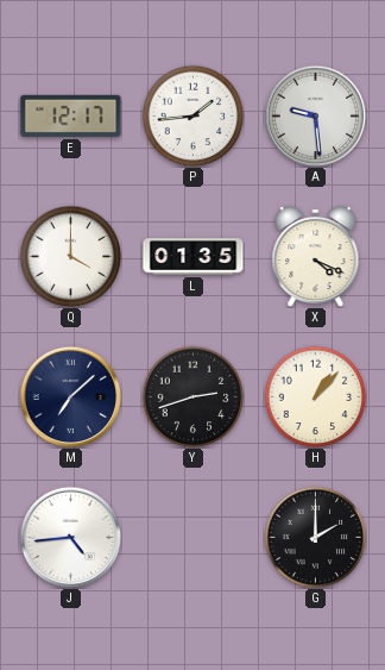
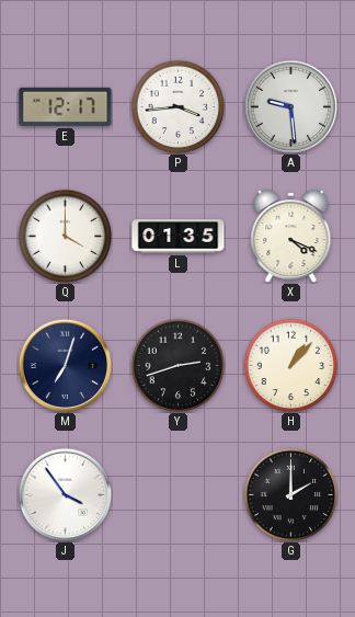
P: 1:44 -> 3:44 (177, 106)
M: 7:08 -> 7:03 (65, 365)
J: 4:44 -> 3:54 (65, 494)
